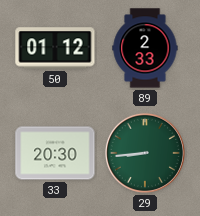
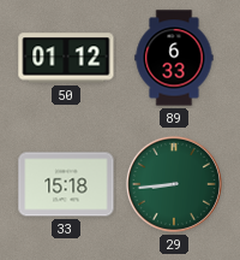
89: 2:33 -> 6:33 (174, 58)
33: 20:30 -> 15:18 (66, 184)
